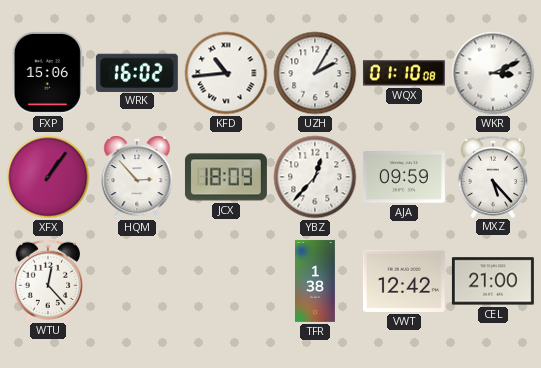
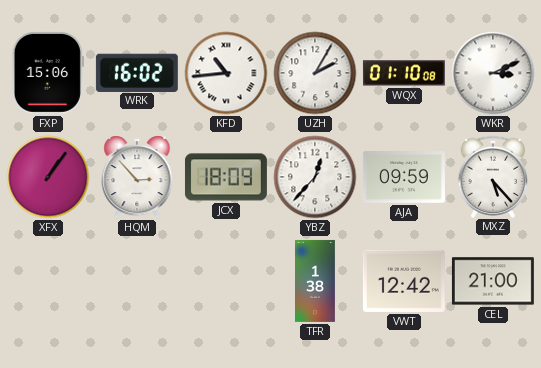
WTU: 12:23 -> none (47, 280)
